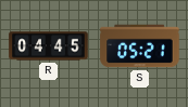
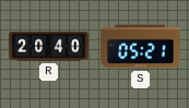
R: 04:45 -> 20:40 (49, 47)
